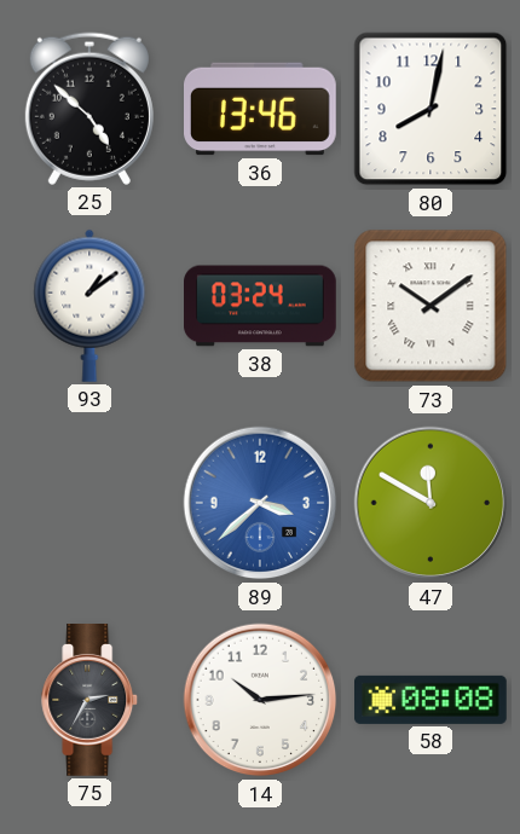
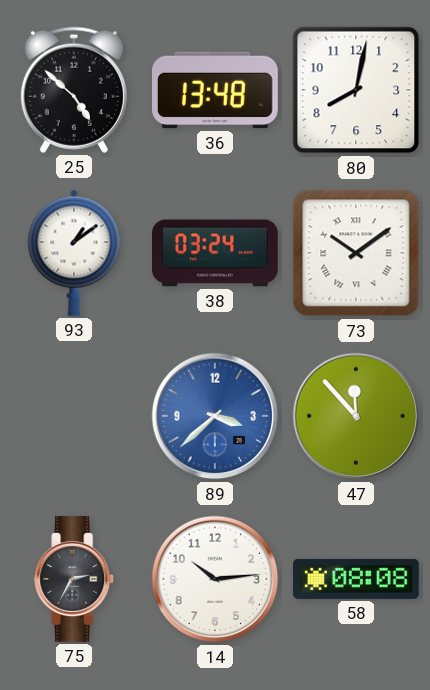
36: 13:46 -> 13:48 (216, 90)
47: 11:50 -> 11:53 (356, 416)
